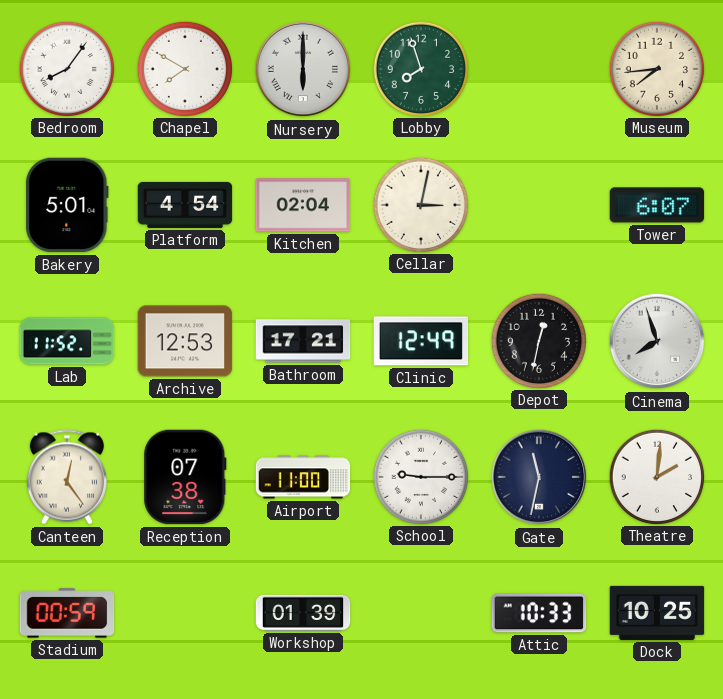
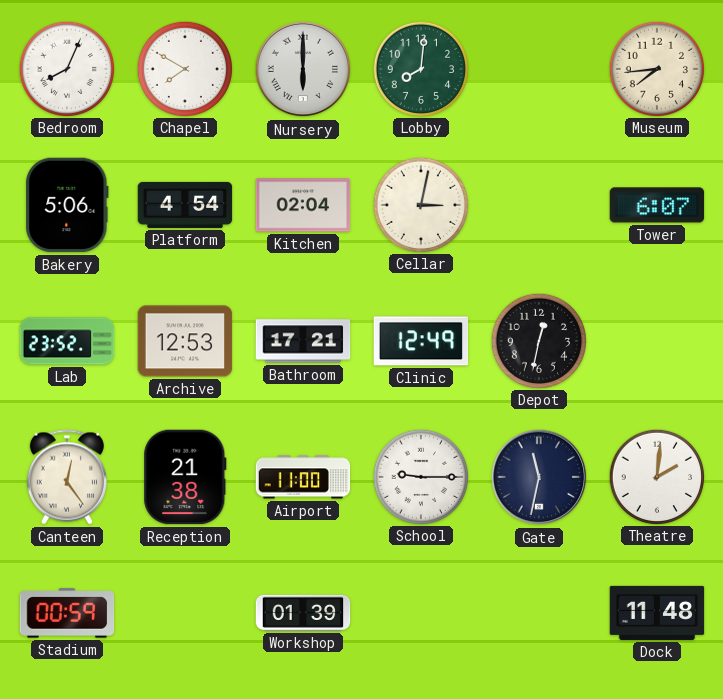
Bedroom: 8:06 -> 8:04 (66, 68)
Lobby: 7:57 -> 8:01 (420, 68)
Bakery: 5:01 -> 5:06 (67, 205)
Lab: 11:52 -> 23:52 (67, 341)
Cinema: 7:57 -> none (657, 341)
Reception: 07:38 -> 21:38 (185, 477)
Attic: 10:33 -> none (539, 613)
Dock: 10:25 -> 11:48 (657, 613)
